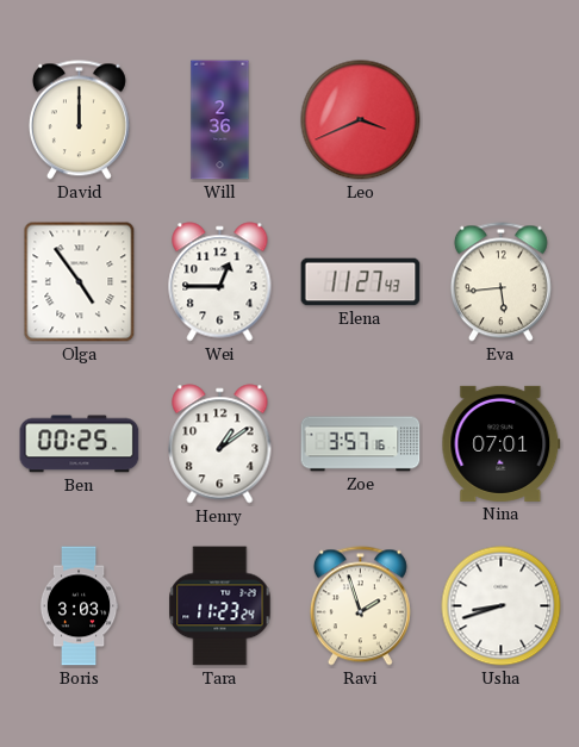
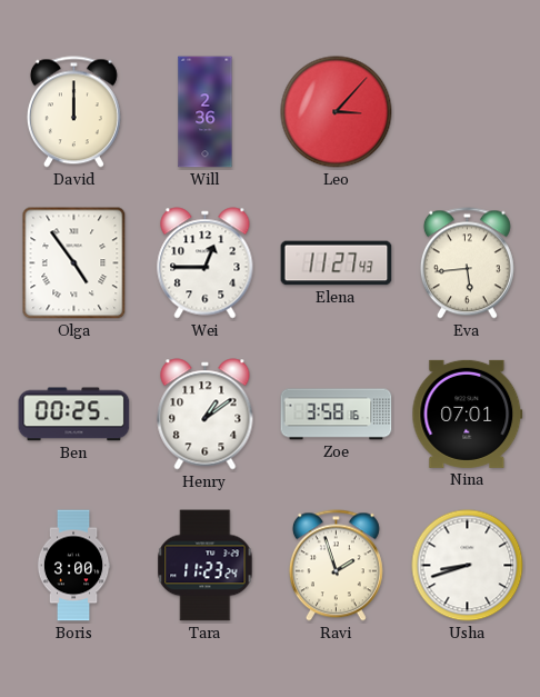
Leo: 3:41 -> 3:07 (337, 112)
Zoe: 3:57 -> 3:58 (337, 415)
Boris: 3:03 -> 3:00 (73, 566)
